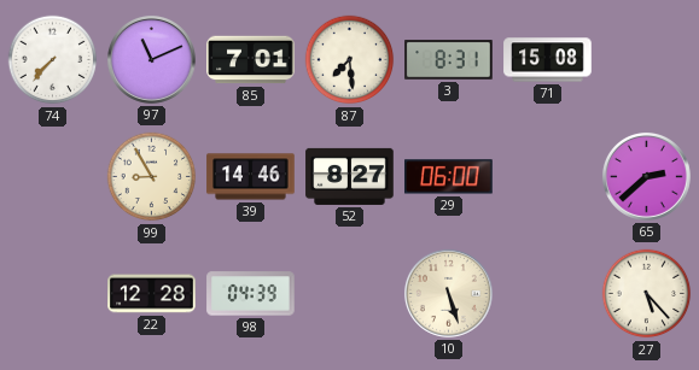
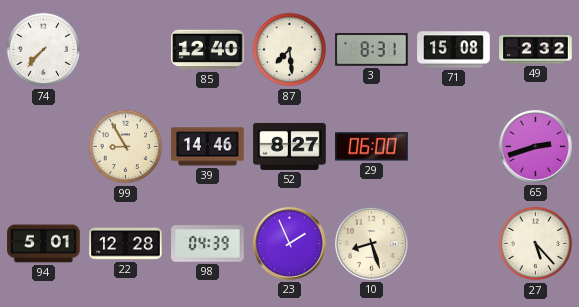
97: 11:11 -> none (151, 59)
85: 7:01 -> 12:40 (208, 50)
49: none -> 2:32 (536, 50)
65: 2:38 -> 2:42 (535, 146)
94: none -> 5:01 (44, 244)
23: none -> 1:56 (289, 243)
10: 5:27 -> 8:27 (371, 243)
